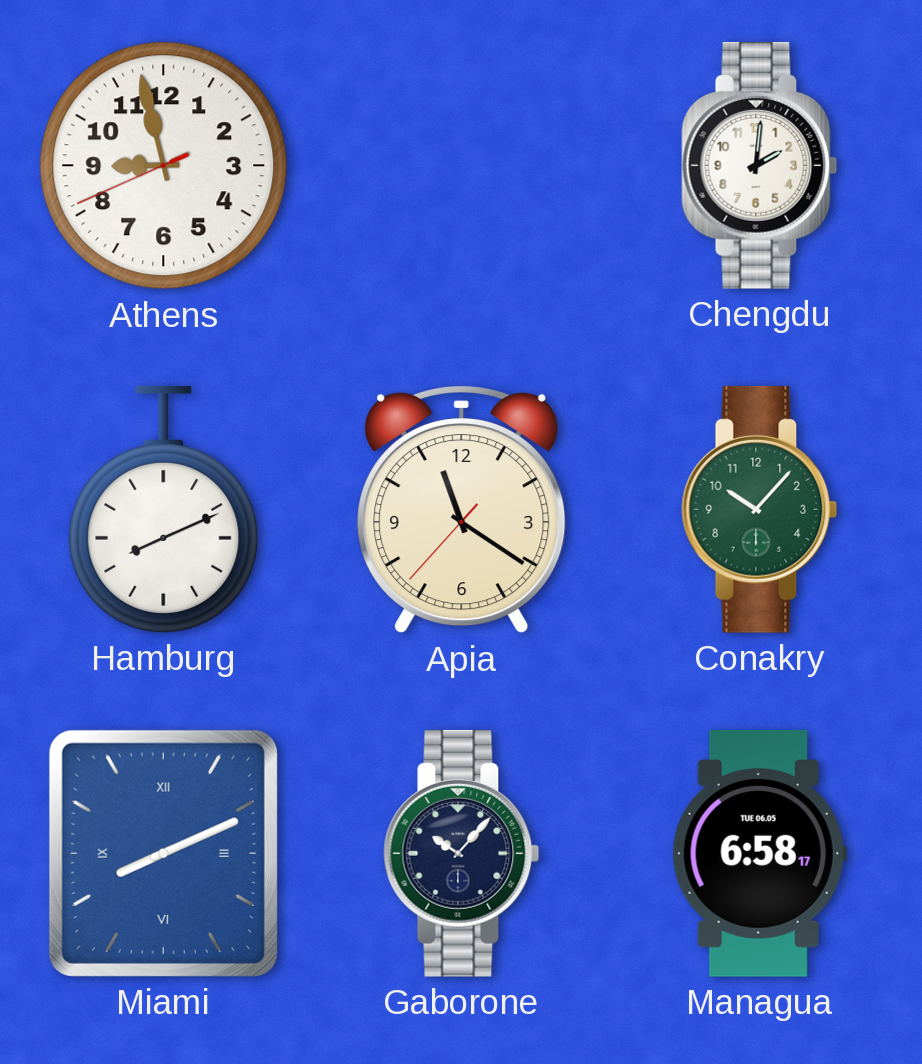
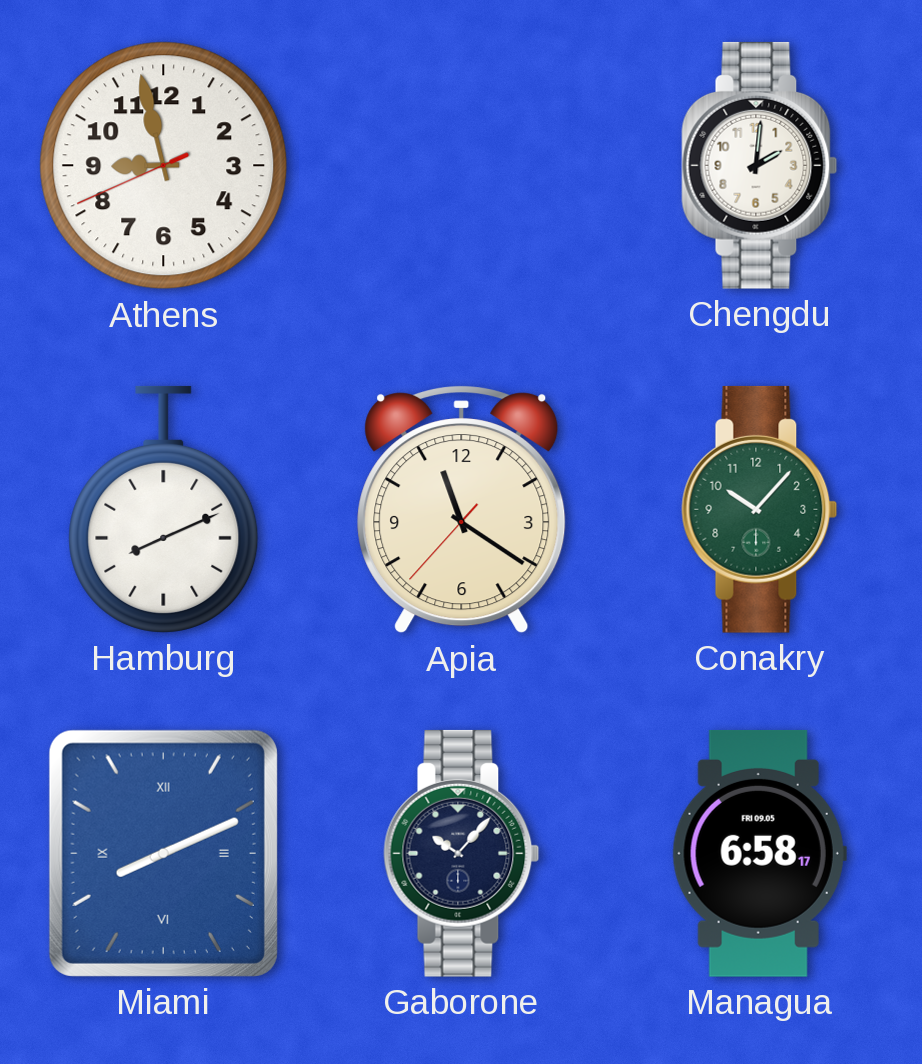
Managua date: TUE 06.05 -> FRI 09.05 (759, 853)
